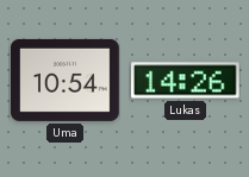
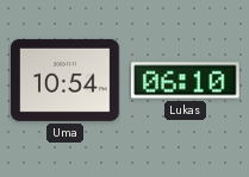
Lukas: 14:26 -> 06:10 (186, 81)
